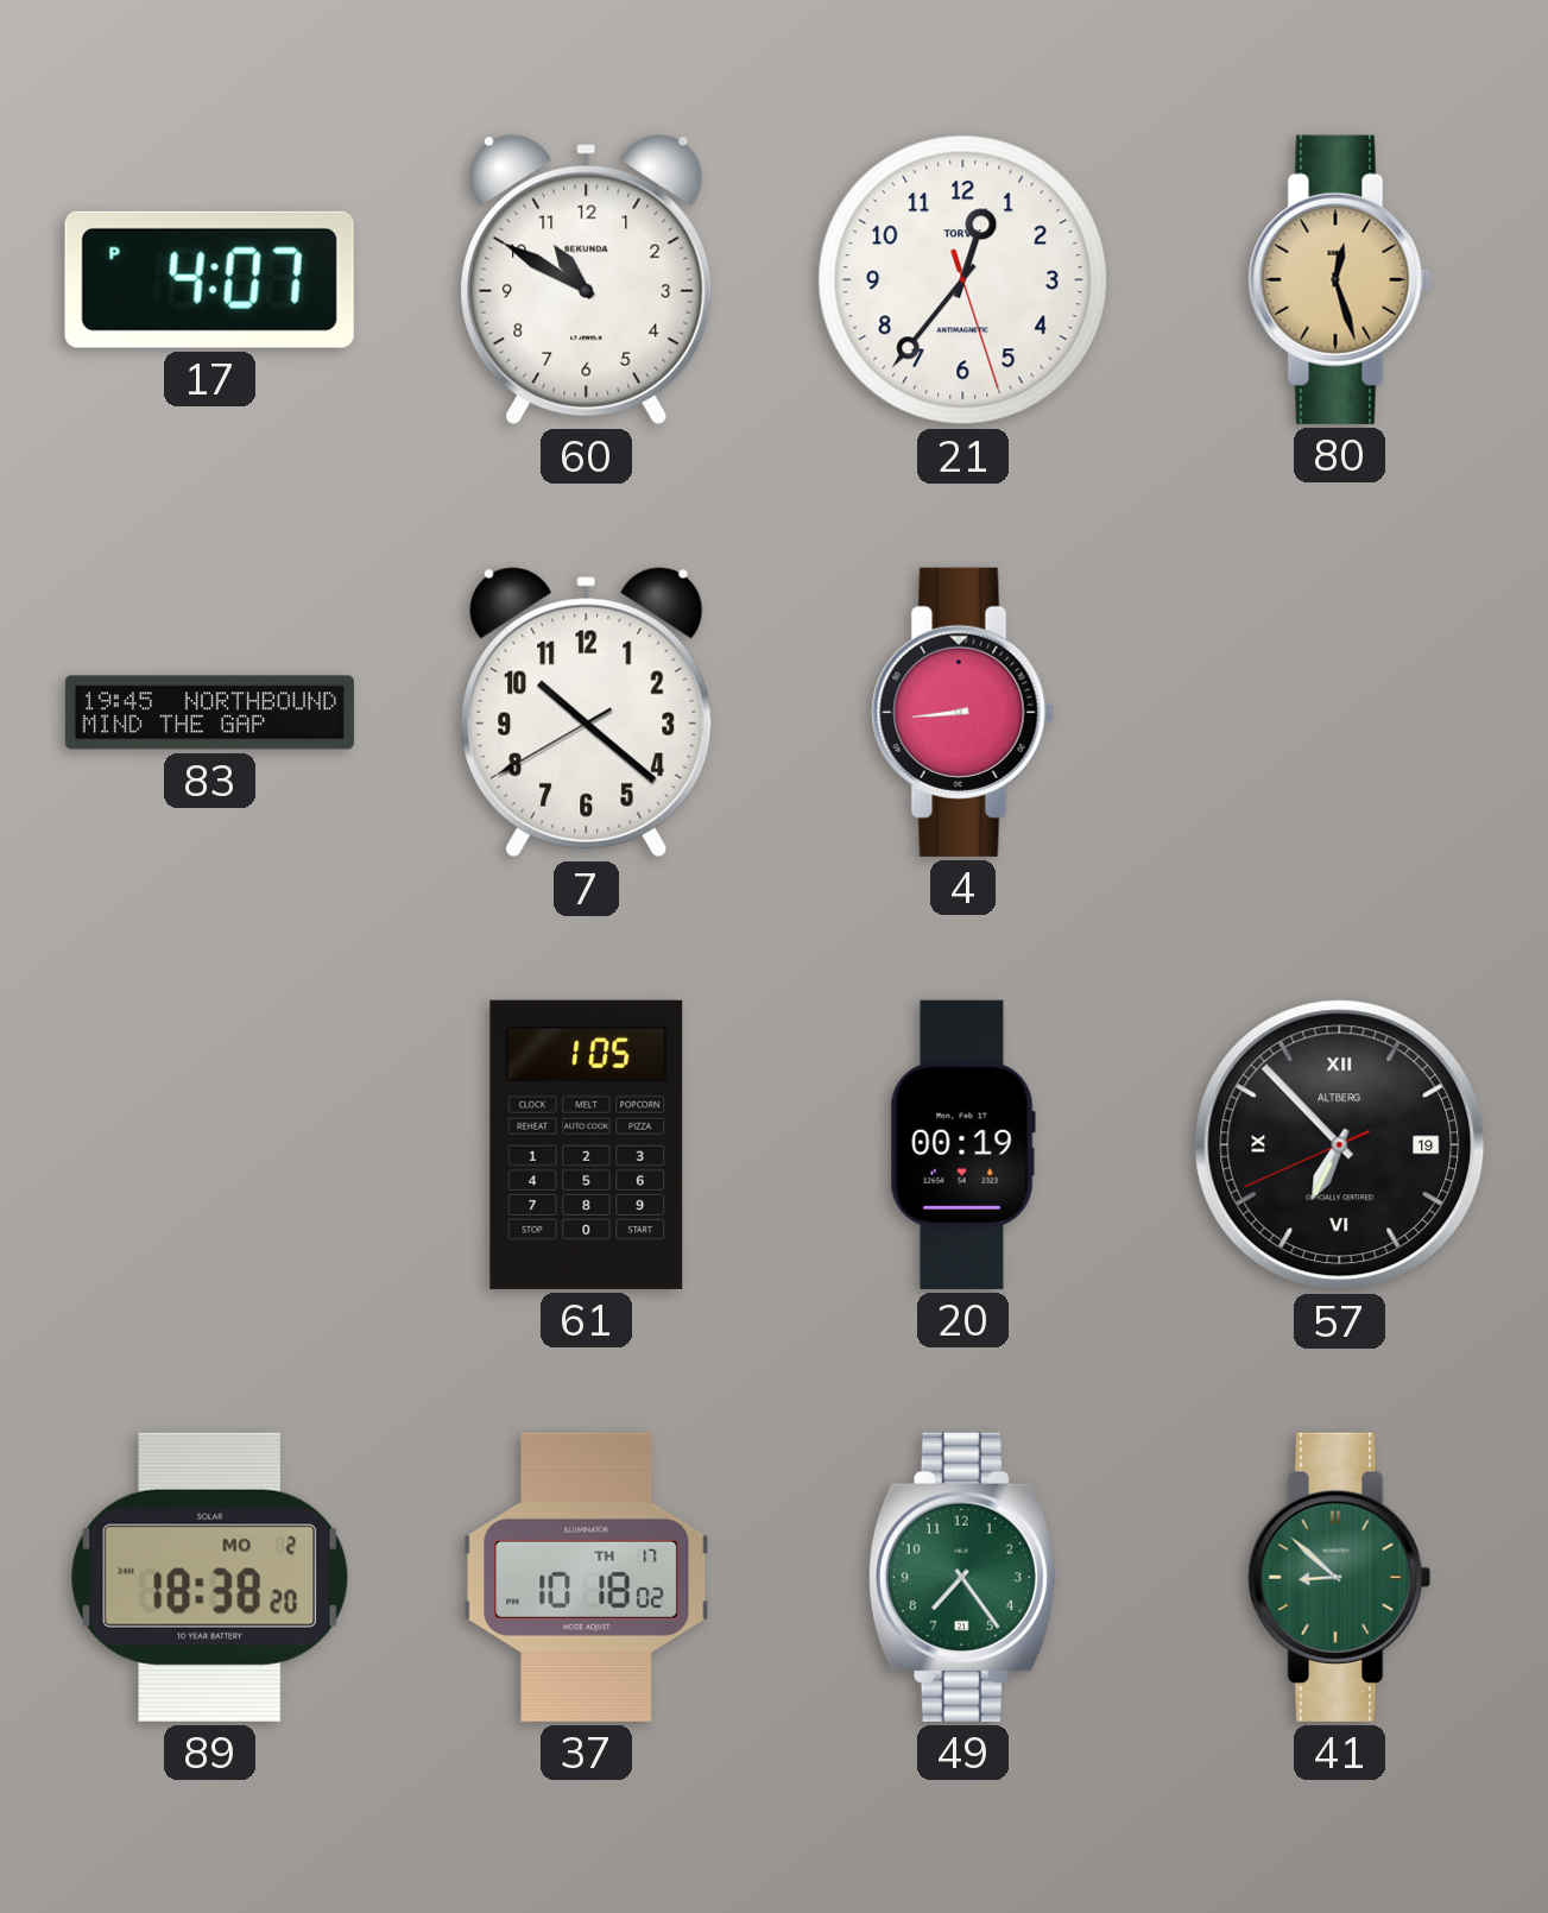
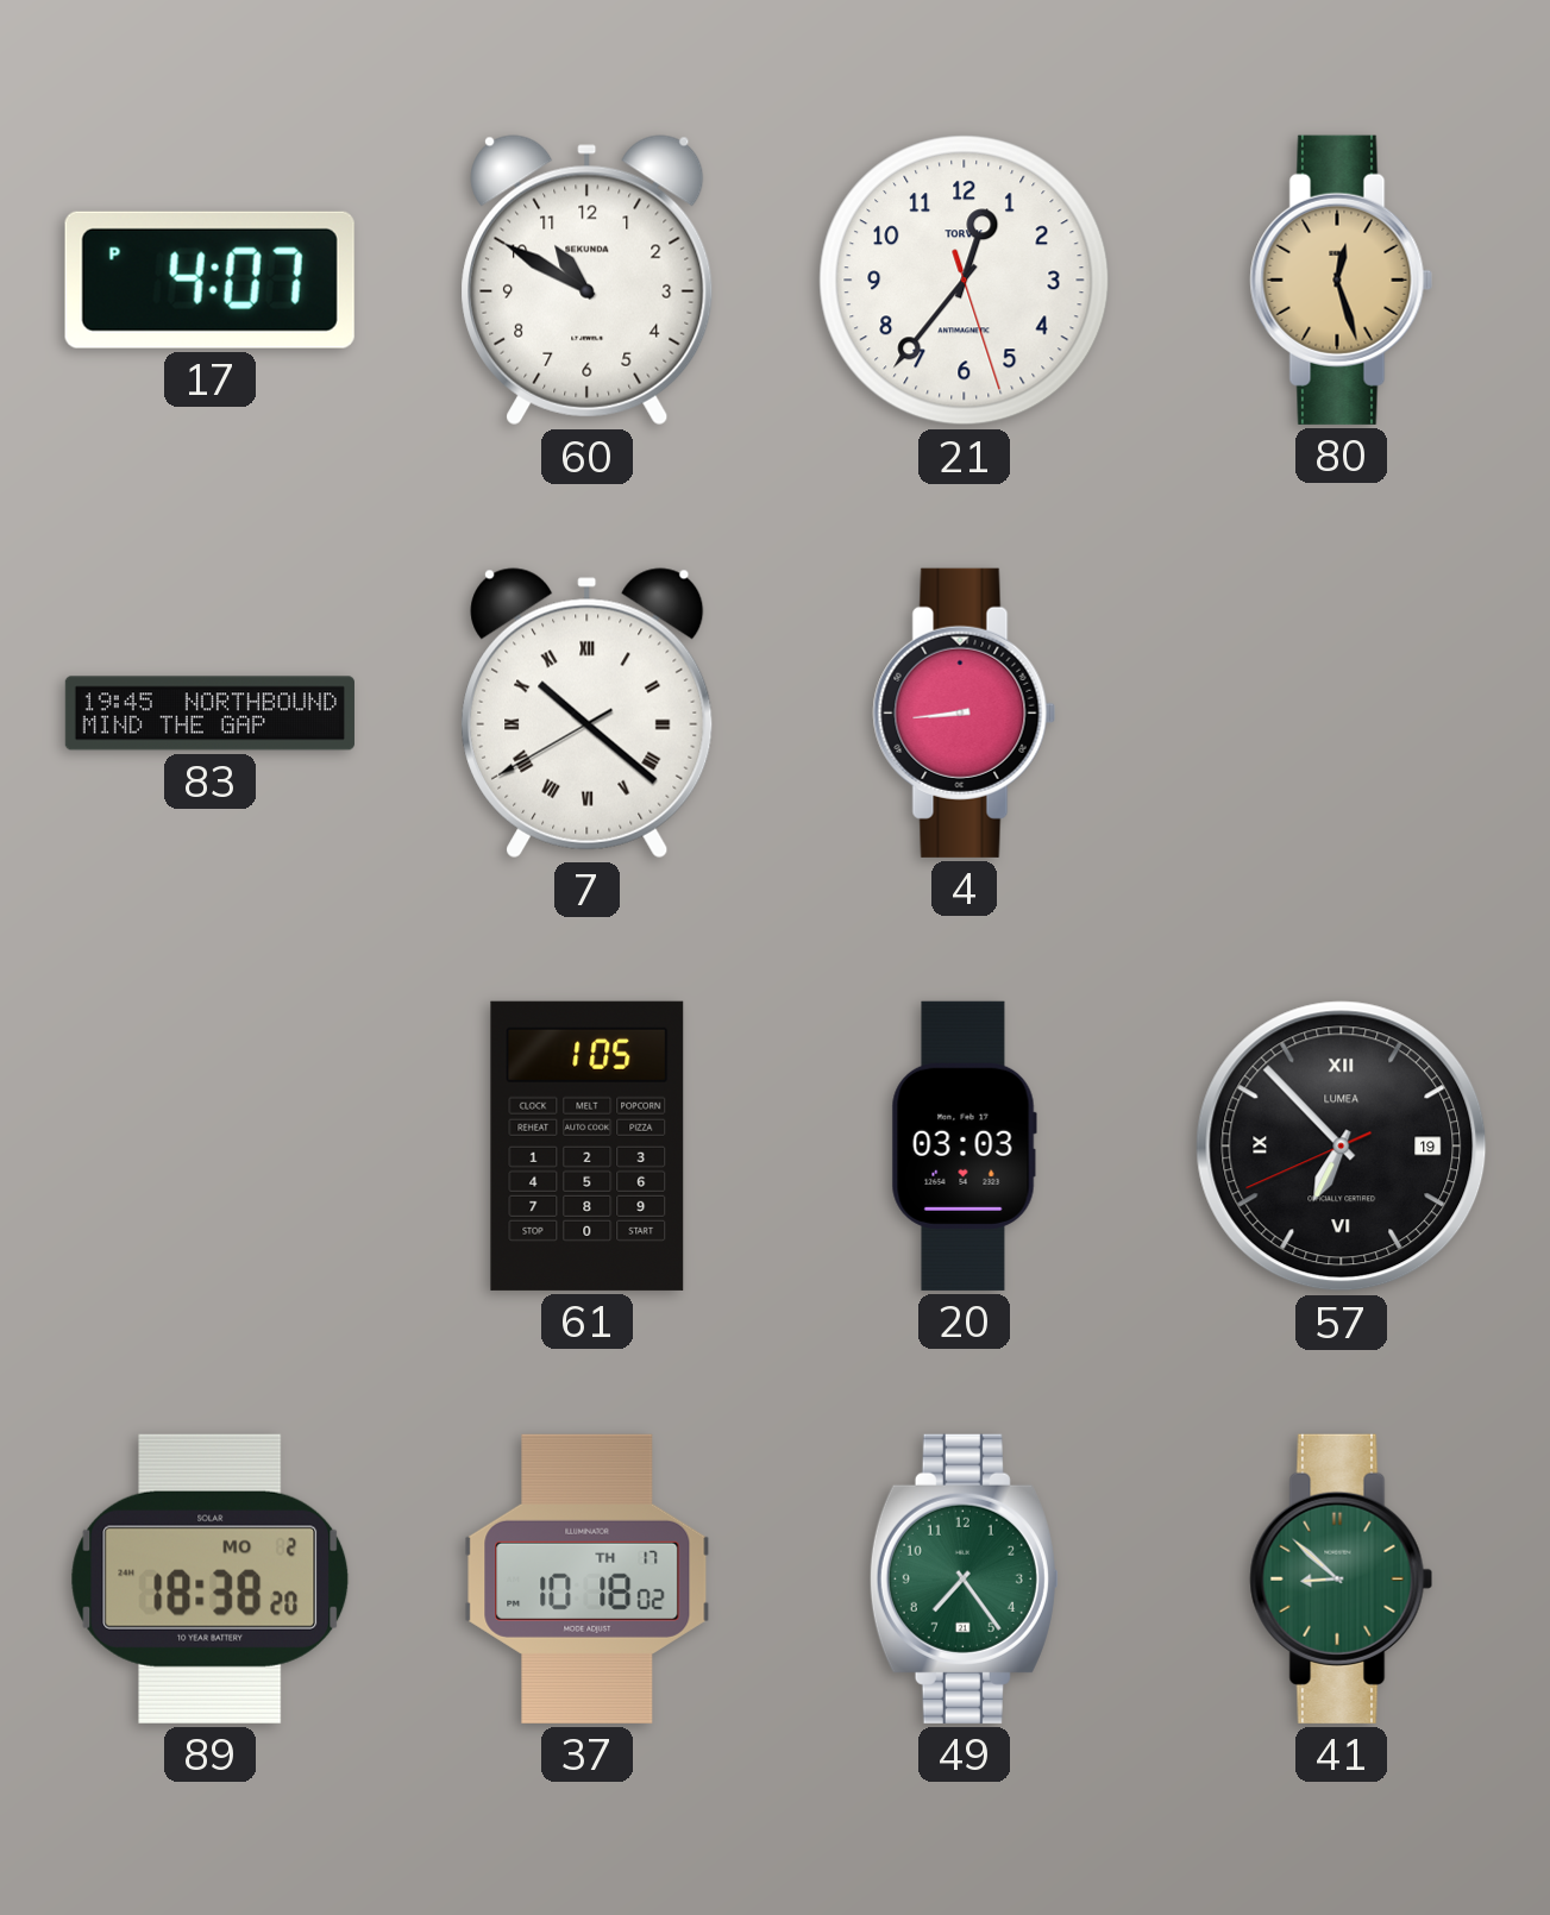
7 numerals: Arabic -> Roman (588, 714)
20: 00:19 -> 03:03 (964, 1145)
57 brand: ALTBERG -> LUMEA (1342, 1147)
